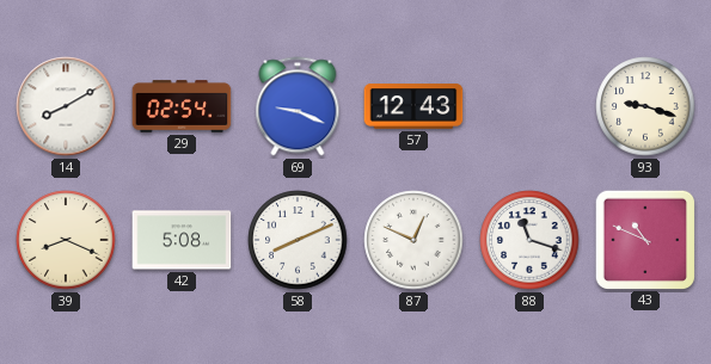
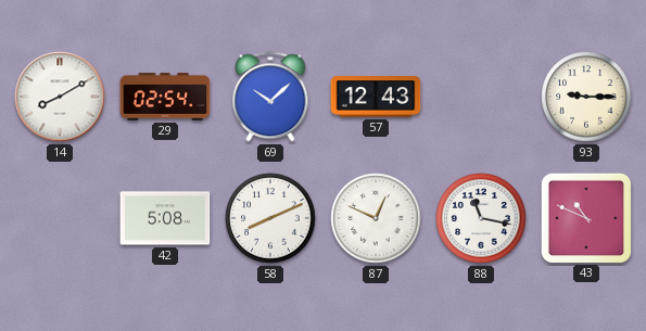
69: 9:19 -> 10:08 (270, 97)
93: 9:18 -> 9:15 (586, 97)
39: 8:19 -> none (66, 240)
88: 11:18 -> 11:17 (481, 218)
